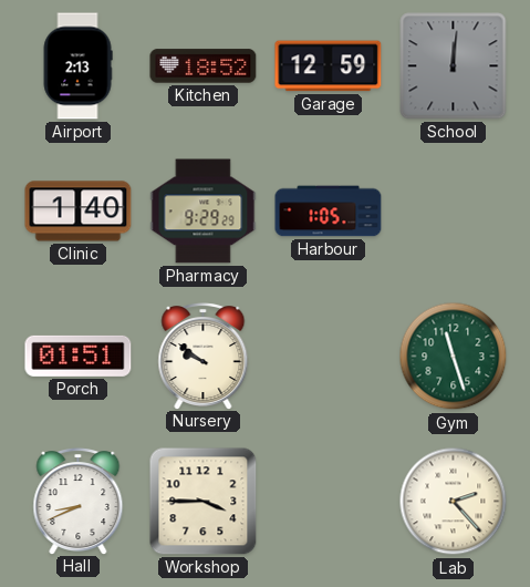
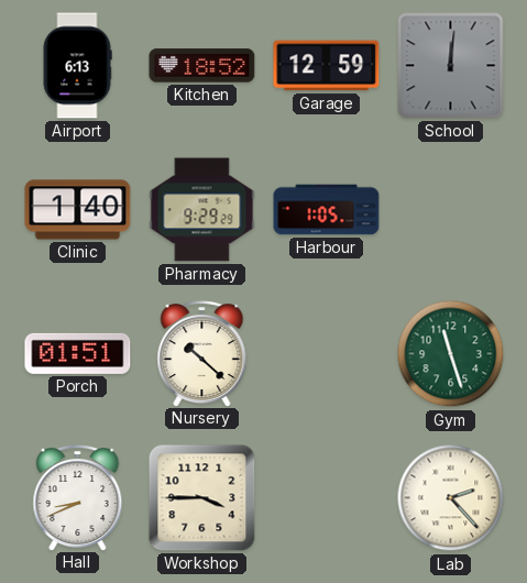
Airport: 2:13 -> 6:13 (77, 66)
Nursery: 9:51 -> 10:22 (202, 354)
